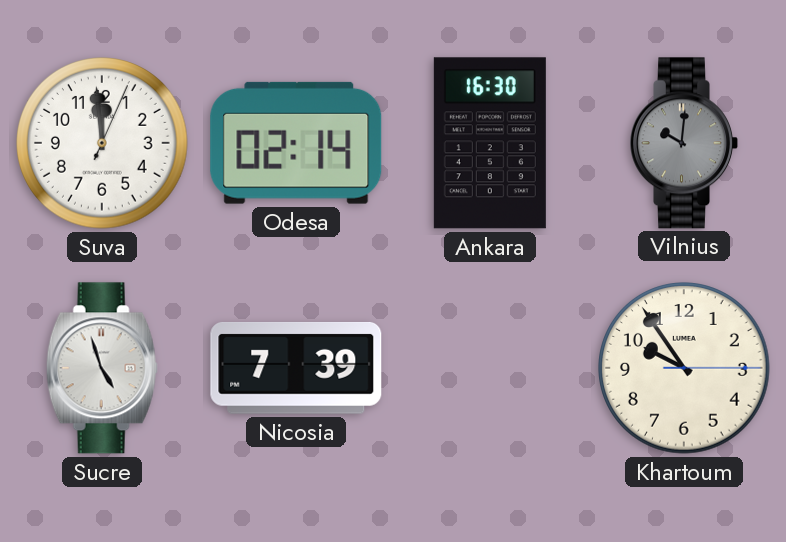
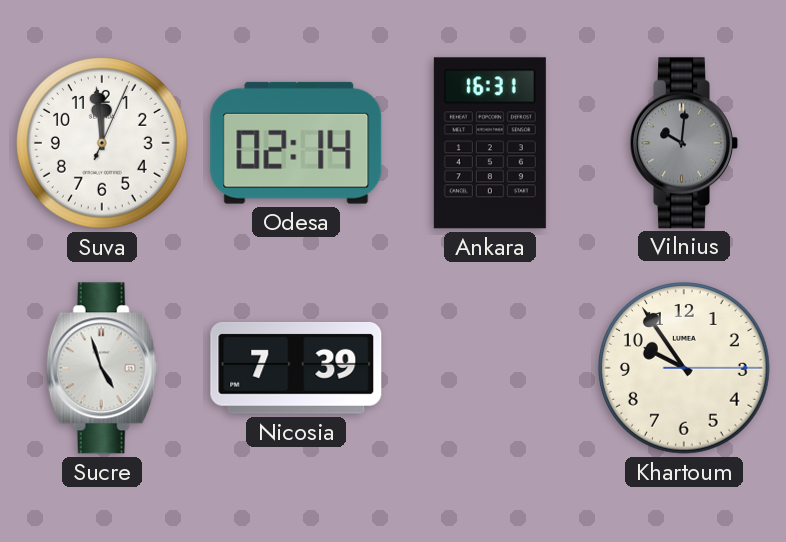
Ankara: 16:30 -> 16:31 (490, 143)
